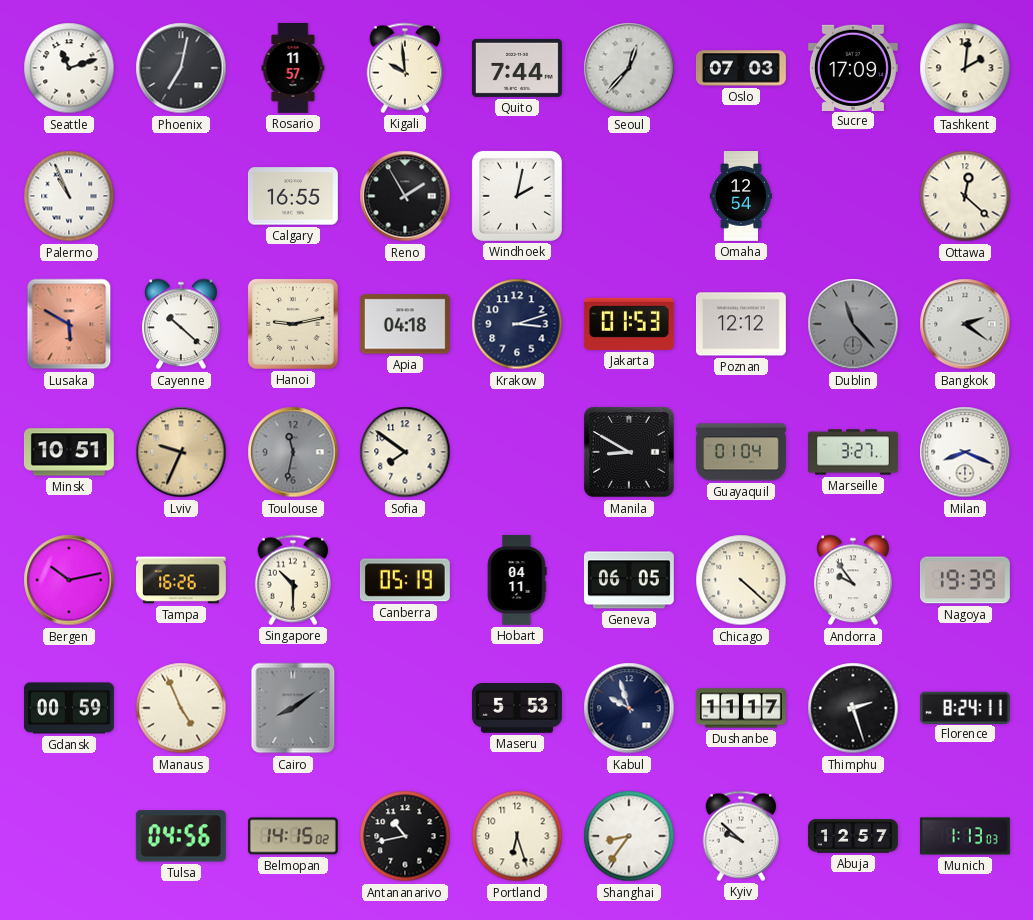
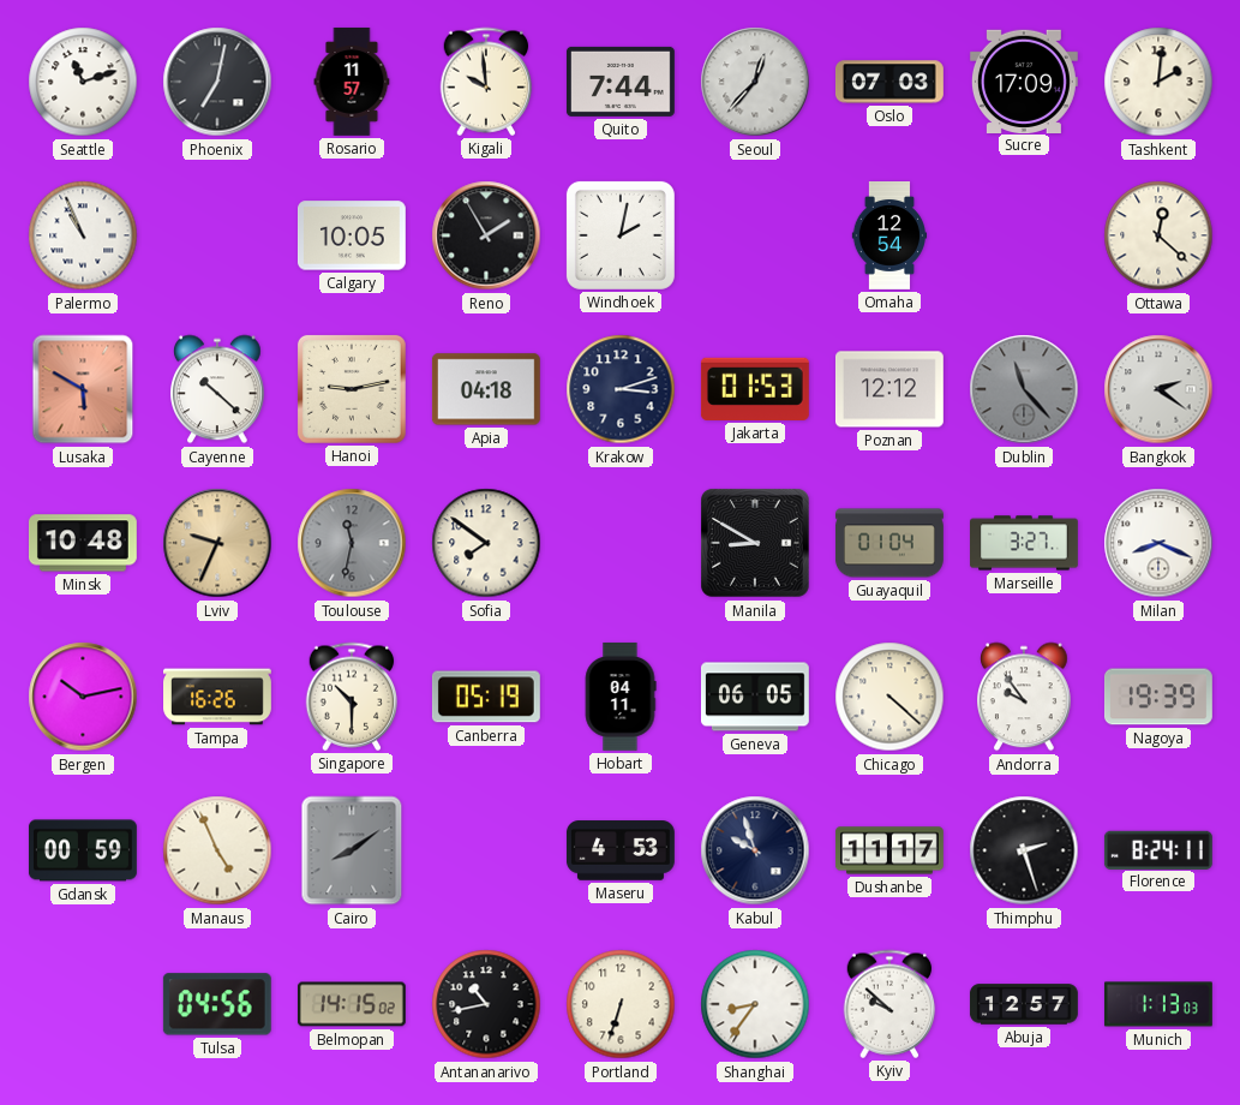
Calgary: 16:55 -> 10:05 (352, 235)
Minsk: 10:51 -> 10:48 (83, 543)
Maseru: 5:53 -> 4:53 (621, 850)
Portland: 6:27 -> 6:33 (621, 1004)
